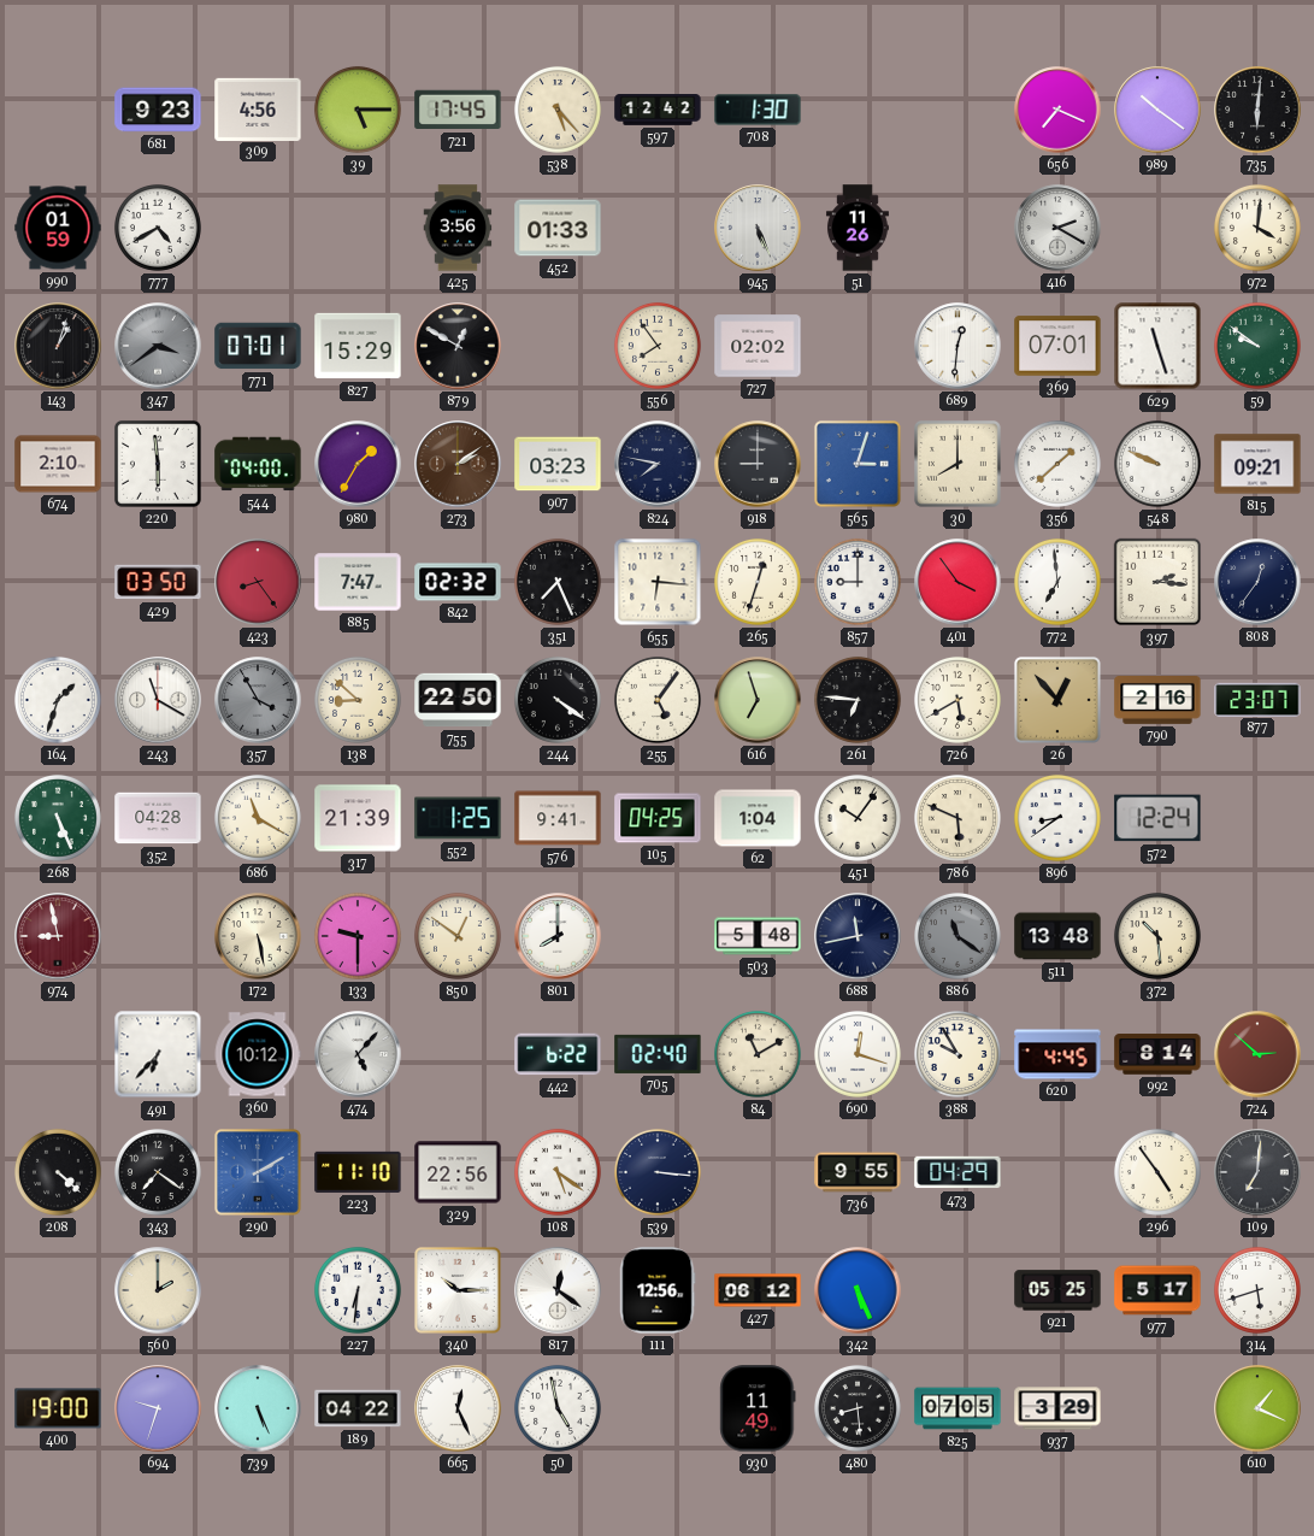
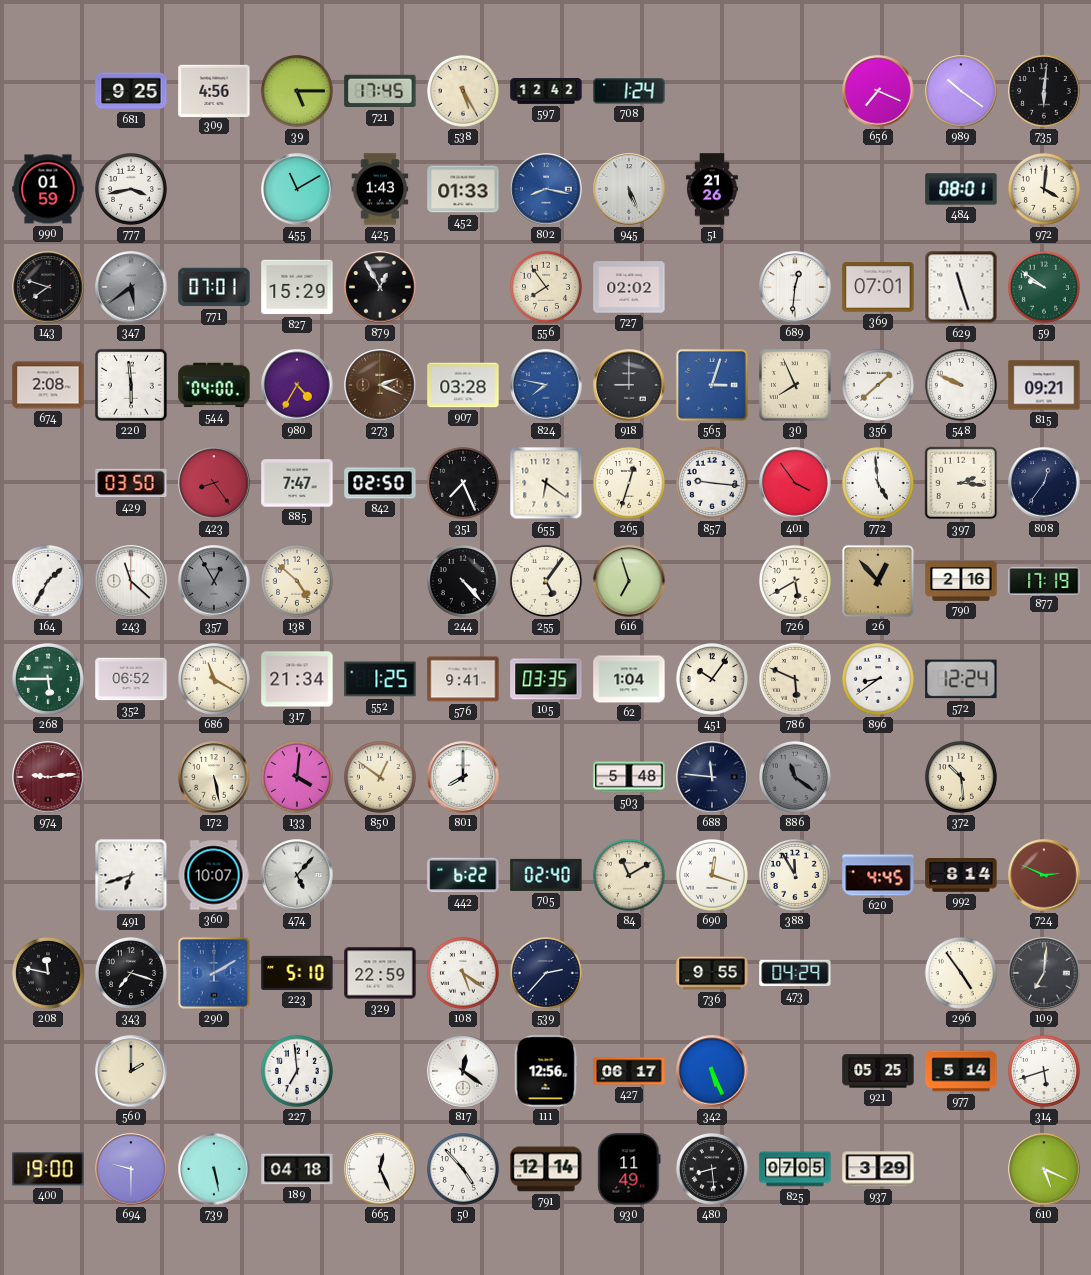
681: 9:23 -> 9:25 (131, 91)
538: 5:23 -> 5:25 (463, 91)
708: 1:30 -> 1:24 (629, 91)
777: 4:40 -> 3:43 (131, 189)
455: none -> 11:10 (297, 189)
425: 3:56 -> 1:43 (380, 189)
802: none -> 8:17 (546, 189)
51: 11:26 -> 21:26 (712, 189)
416: 2:20 -> none (1057, 228)
484: none -> 08:01 (961, 189)
143: 1:03 -> 7:48 (48, 287)
347: 3:39 -> 5:39 (131, 287)
879: 12:50 -> 12:55 (380, 287)
674: 2:10 -> 2:08 (48, 385)
980: 1:35 -> 4:35 (297, 385)
273: 2:09 -> 2:19 (380, 385)
907: 03:23 -> 03:28 (463, 385)
824 dial: navy -> blue (546, 385)
30: 8:00 -> 7:56 (795, 385)
842: 02:32 -> 02:50 (380, 483)
655: 6:16 -> 6:21 (546, 483)
857: 9:00 -> 9:16 (712, 483)
772: 6:59 -> 4:59 (878, 483)
164: 1:33 -> 1:35 (48, 581)
243: 11:20 -> 11:22 (131, 581)
357: 3:55 -> 12:55 (214, 581)
138: 8:52 -> 4:52 (297, 581)
755: 22:50 -> none (458, 700)
244: 4:21 -> 4:23 (463, 581)
261: 6:46 -> none (858, 700)
877: 23:07 -> 17:19 (1044, 580)
268: 5:26 -> 5:45 (48, 679)
352: 04:28 -> 06:52 (131, 679)
317: 21:39 -> 21:34 (297, 679)
105: 04:25 -> 03:35 (546, 679)
974: 8:58 -> 9:14 (48, 777)
133: 9:30 -> 4:01 (297, 777)
688: 11:43 -> 11:46 (712, 777)
511: 13:48 -> none (1057, 936)
491: 6:37 -> 6:42 (131, 875)
360: 10:12 -> 10:07 (214, 875)
388: 9:55 -> 11:55 (795, 875)
724: 2:52 -> 2:49 (1044, 875)
208: 4:22 -> 11:47 (48, 973)
343: 7:21 -> 7:18 (131, 973)
223: 11:10 -> 5:10 (297, 973)
329: 22:56 -> 22:59 (380, 973)
539: 3:16 -> 2:37 (546, 973)
227: 6:31 -> 6:59 (297, 1071)
340: 10:15 -> none (458, 1290)
427: 06:12 -> 06:17 (629, 1071)
977: 5:17 -> 5:14 (961, 1071)
694: 9:33 -> 9:30 (131, 1169)
739: 5:26 -> 5:28 (214, 1169)
189: 04:22 -> 04:18 (297, 1169)
50: 4:58 -> 4:53 (463, 1169)
791: none -> 12:14 (546, 1169)
610: 1:19 -> 5:19 (1044, 1169)
